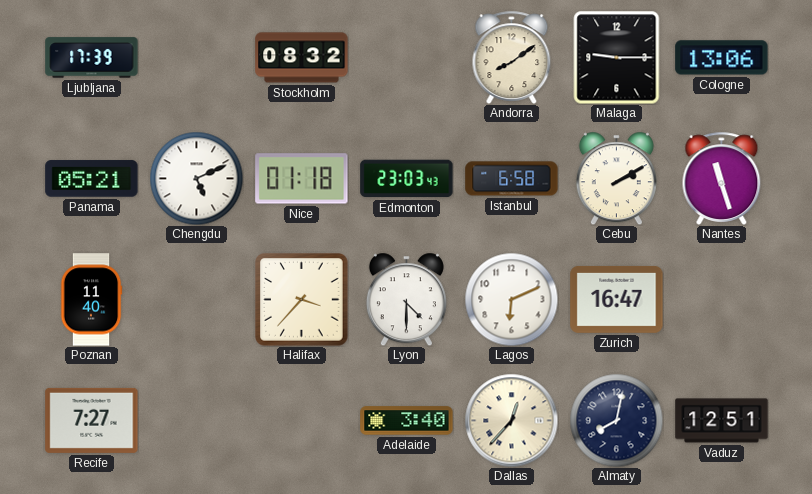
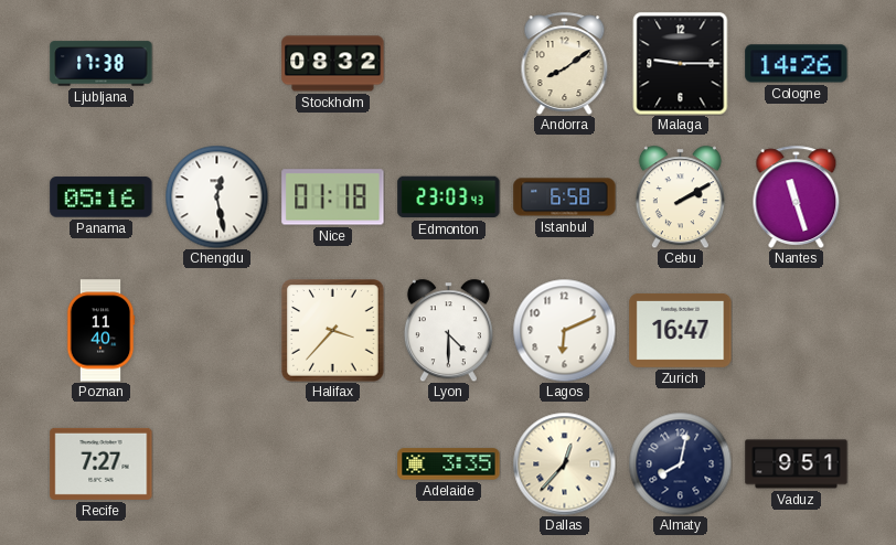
Ljubljana: 17:39 -> 17:38 (102, 64)
Cologne: 13:06 -> 14:26 (797, 64)
Panama: 05:21 -> 05:16 (102, 197)
Chengdu: 5:11 -> 12:28 (216, 196)
Adelaide: 3:40 -> 3:35 (449, 464)
Vaduz: 12:51 -> 9:51 (797, 464)
